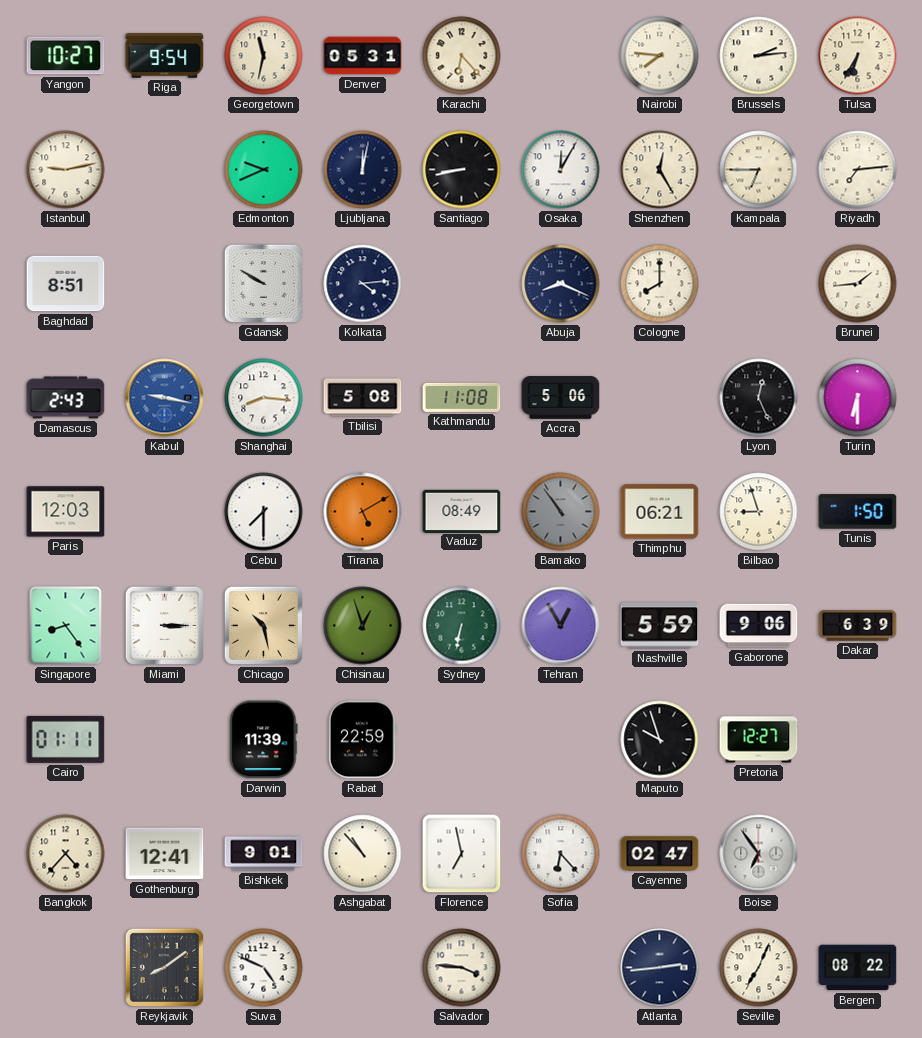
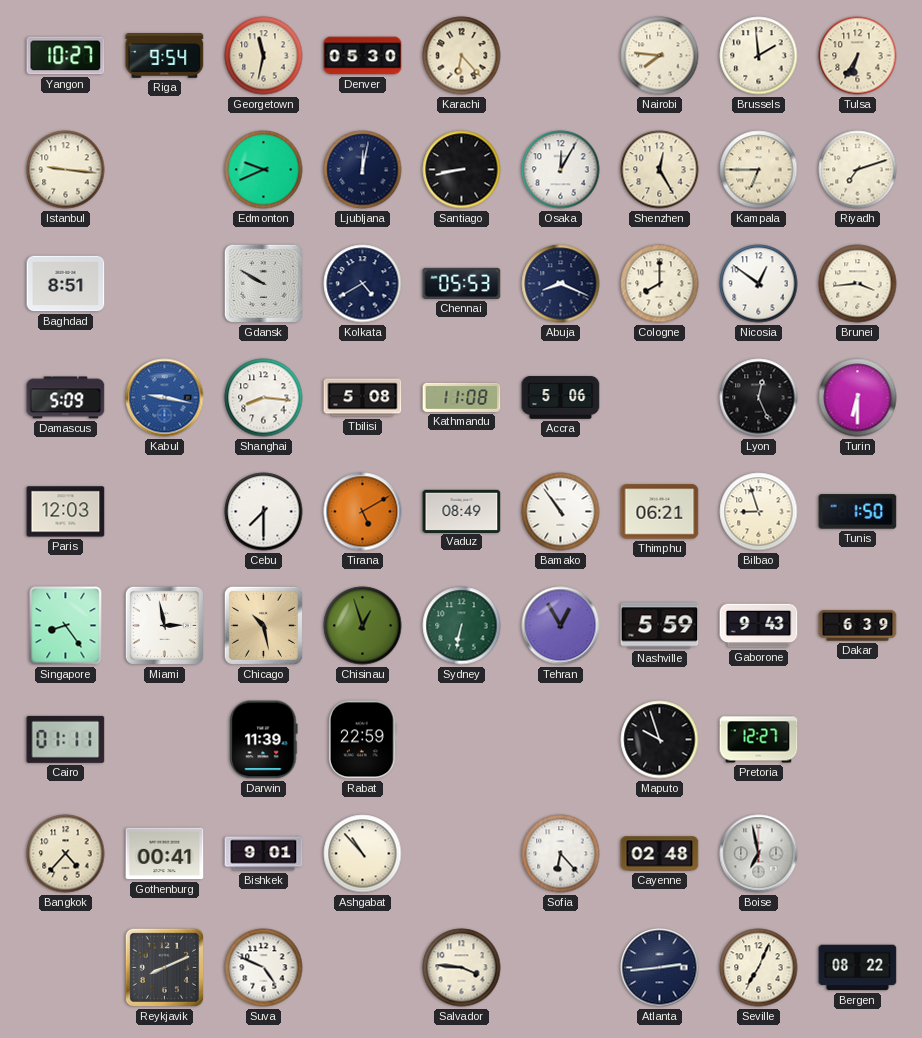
Denver: 05:31 -> 05:30 (363, 56)
Brussels: 2:14 -> 1:59 (759, 56)
Istanbul: 9:13 -> 9:16 (66, 170)
Riyadh: 7:14 -> 7:12 (858, 170)
Kolkata: 4:14 -> 4:40 (363, 284)
Chennai: none -> 05:53 (462, 283)
Nicosia: none -> 12:51 (759, 284)
Brunei: 1:44 -> 3:44 (858, 284)
Damascus: 2:43 -> 5:09 (66, 398)
Bamako dial: grey -> white (561, 512)
Miami: 3:15 -> 2:58 (164, 625)
Gaborone: 9:06 -> 9:43 (759, 626)
Gothenburg: 12:41 -> 00:41 (165, 854)
Florence: 6:58 -> none (462, 854)
Cayenne: 02:47 -> 02:48 (660, 854)
Boise: 6:54 -> 6:58 (759, 854)
Reykjavik: 8:09 -> 8:11 (164, 967)
